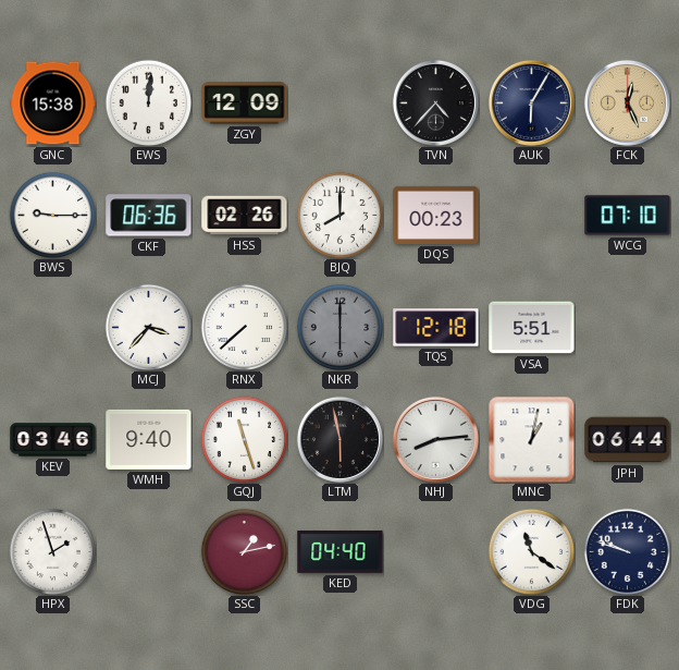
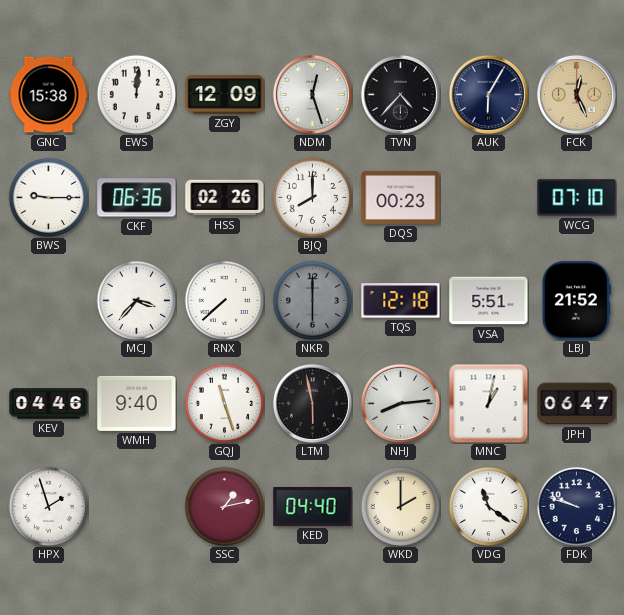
NDM: none -> 12:27 (312, 94)
LBJ: none -> 21:52 (576, 301)
KEV: 03:46 -> 04:46 (49, 404)
JPH: 06:44 -> 06:47 (577, 404)
WKD: none -> 2:00 (400, 506)
